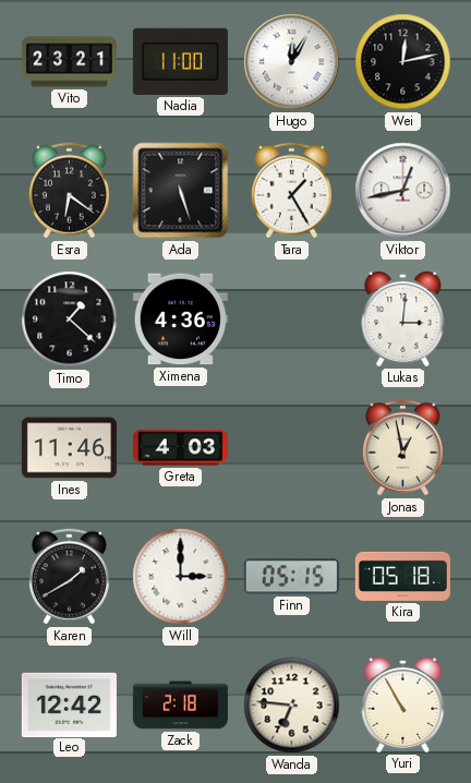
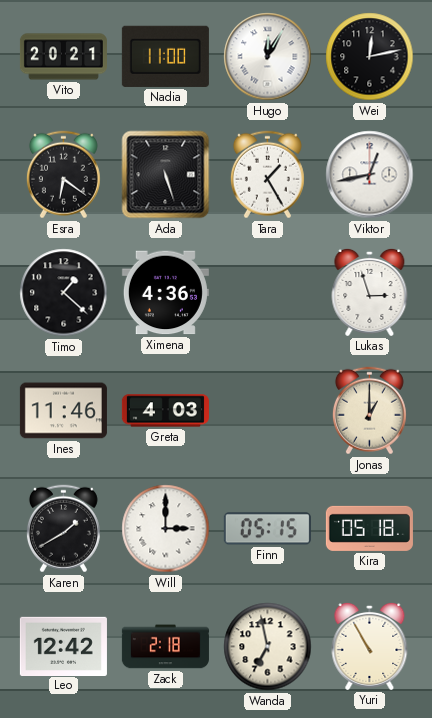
Vito: 23:21 -> 20:21 (63, 57)
Lukas: 3:01 -> 2:57 (370, 292)
Jonas: 12:58 -> 1:00 (369, 411)
Wanda: 6:46 -> 6:58 (268, 647)
